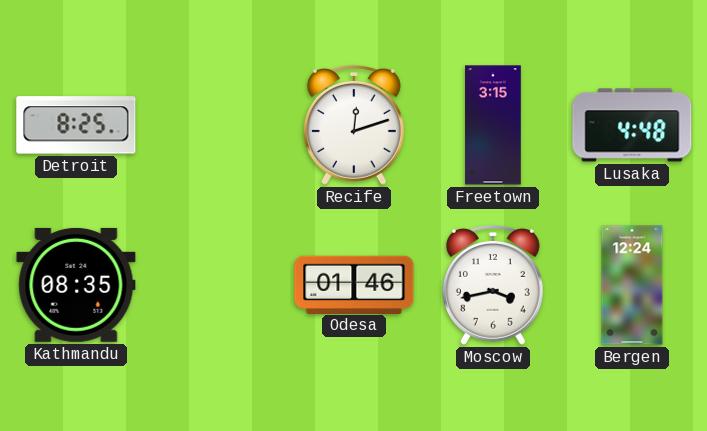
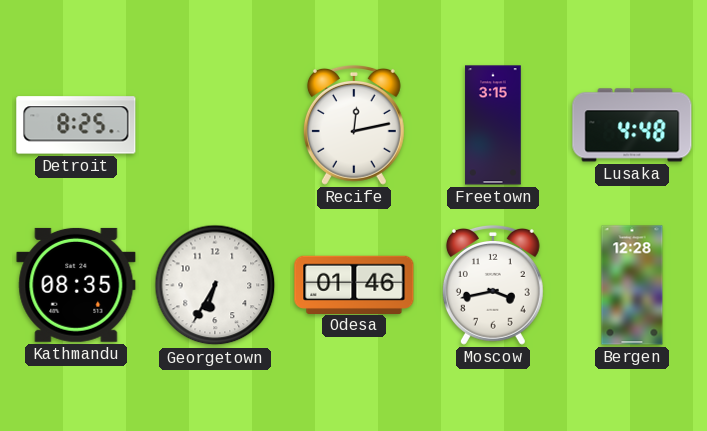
Recife: 12:12 -> 12:13 (354, 126)
Georgetown: none -> 6:35 (215, 285)
Bergen: 12:24 -> 12:28 (632, 285)
